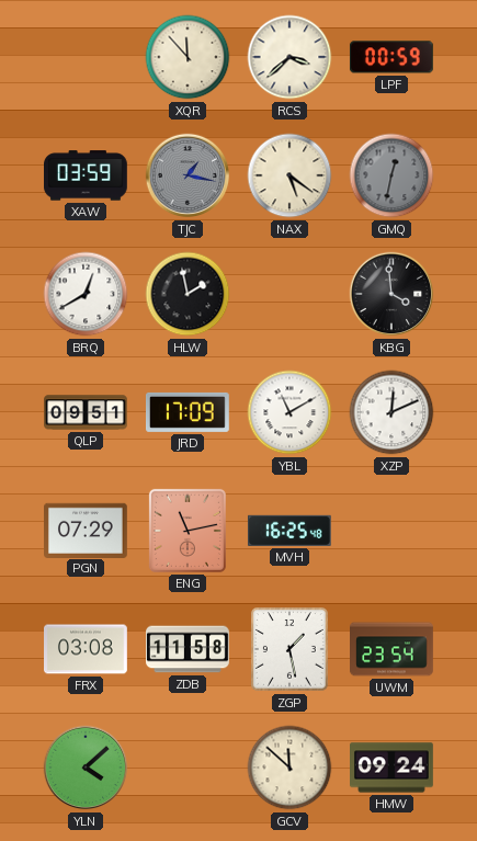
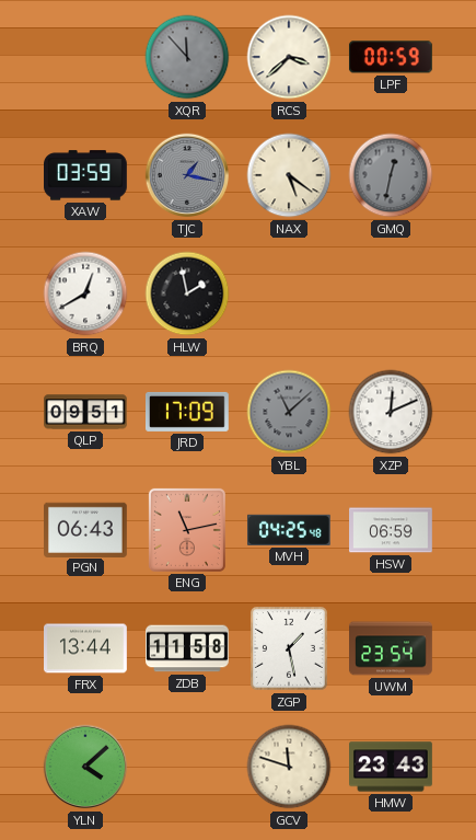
XQR dial: cream -> grey (187, 57)
KBG: 3:59 -> none (391, 294)
YBL: 11:10 -> 11:08 (289, 412)
YBL dial: white -> grey (289, 412)
PGN: 07:29 -> 06:43 (86, 529)
MVH: 16:25 -> 04:25 (289, 530)
HSW: none -> 06:59 (392, 530)
FRX: 03:08 -> 13:44 (86, 648)
GCV: 11:52 -> 11:48 (289, 767)
HMW: 09:24 -> 23:43 (392, 767)
